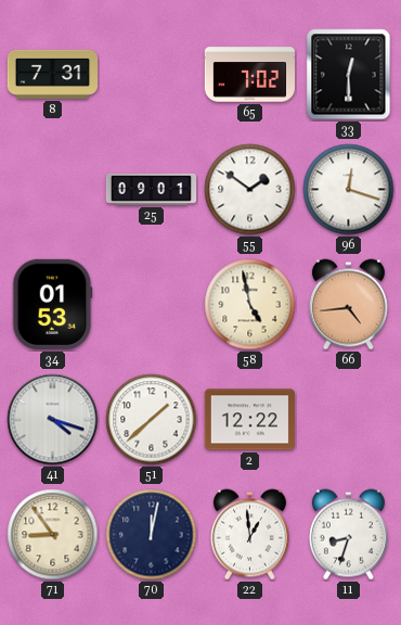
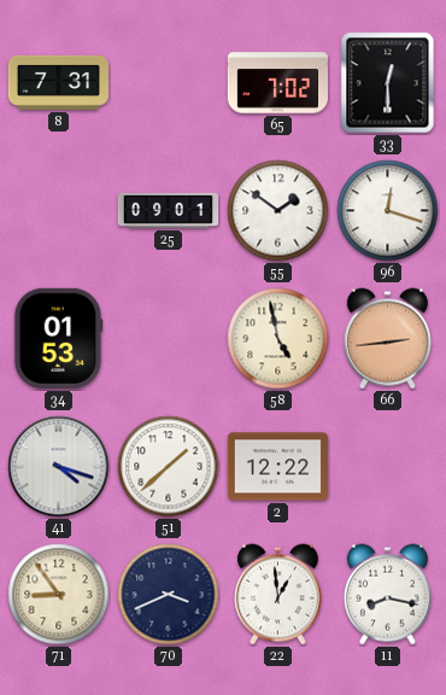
66: 4:44 -> 2:44 (387, 339)
70: 12:02 -> 3:41 (169, 595)
11: 8:33 -> 8:17 (387, 595)
